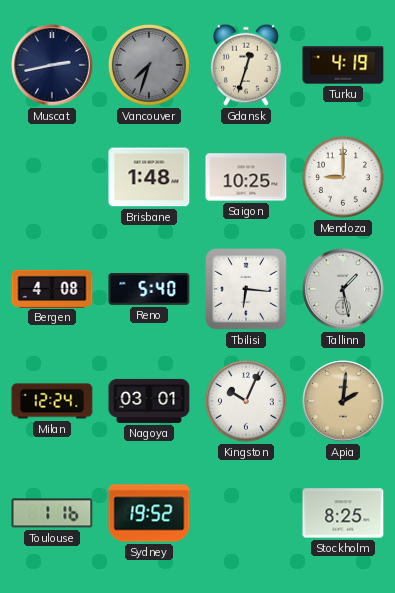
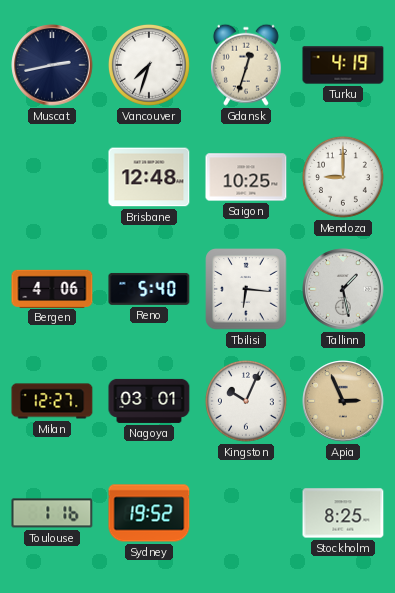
Vancouver dial: grey -> white (149, 65)
Brisbane: 1:48 -> 12:48 (149, 177)
Bergen: 4:08 -> 4:06 (52, 288)
Milan: 12:24 -> 12:27 (52, 401)
Apia: 2:01 -> 2:56 (343, 401)
